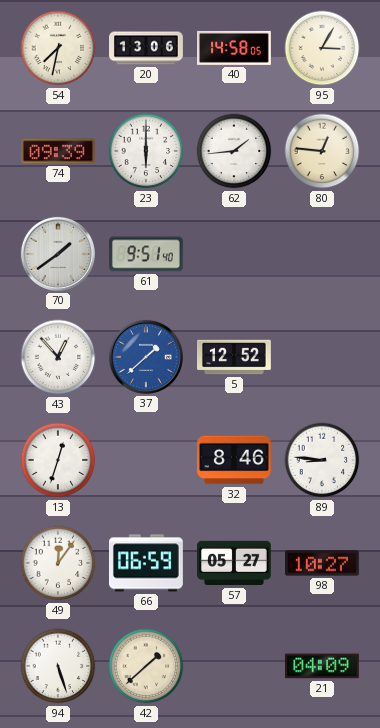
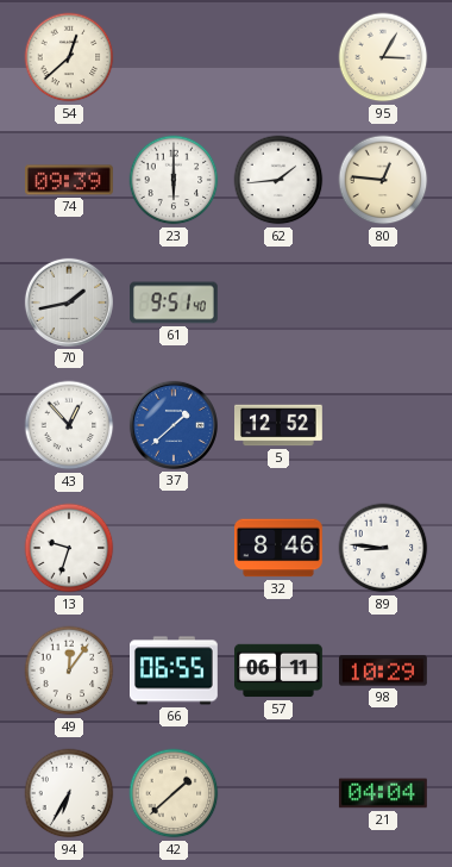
54: 7:32 -> 12:38 (69, 57)
20: 13:06 -> none (147, 48)
40: 14:58 -> none (235, 48)
70: 1:39 -> 1:43 (69, 302)
13: 12:33 -> 9:33 (69, 548)
66: 06:59 -> 06:55 (175, 670)
57: 05:27 -> 06:11 (280, 670)
98: 10:27 -> 10:29 (384, 670)
94: 5:27 -> 6:35 (69, 793)
21: 04:09 -> 04:04 (383, 793)
